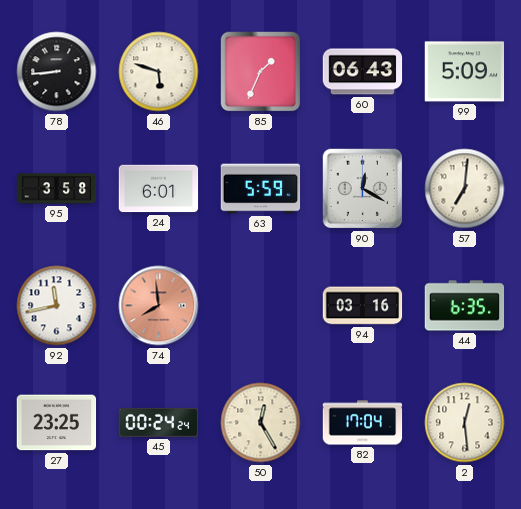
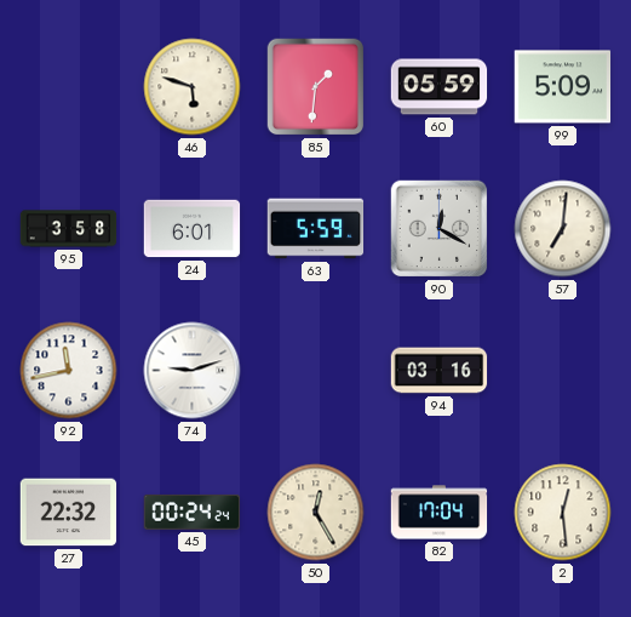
78: 8:44 -> none (57, 72)
85: 1:34 -> 1:31 (316, 87)
60: 06:43 -> 05:59 (440, 87)
74: 7:59 -> 9:12 (193, 371)
74 dial: salmon -> white (193, 371)
44: 6:35 -> none (465, 306)
27: 23:25 -> 22:32 (69, 513)
